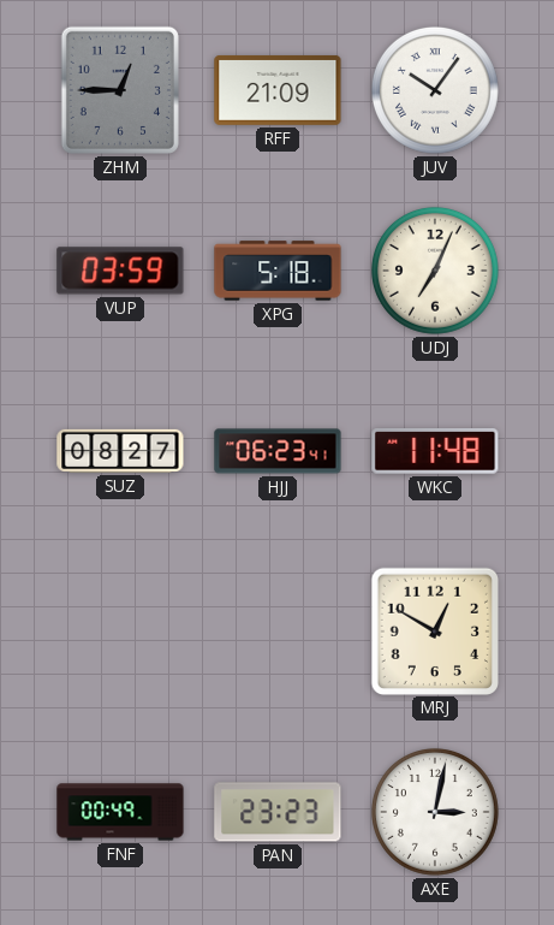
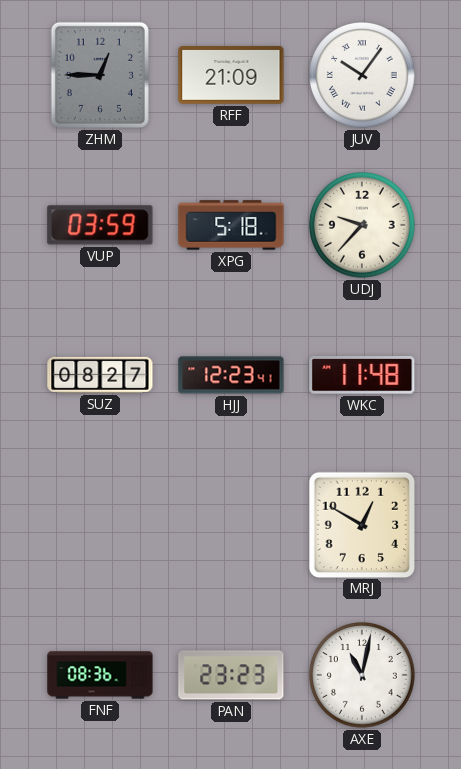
UDJ: 7:04 -> 9:37 (362, 225)
HJJ: 06:23 -> 12:23 (231, 375)
FNF: 00:49 -> 08:36 (100, 675)
AXE: 3:02 -> 11:02 (362, 675)
